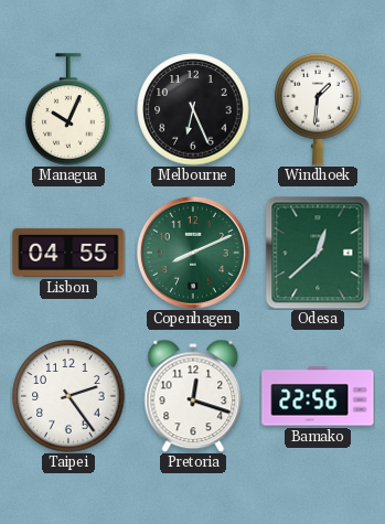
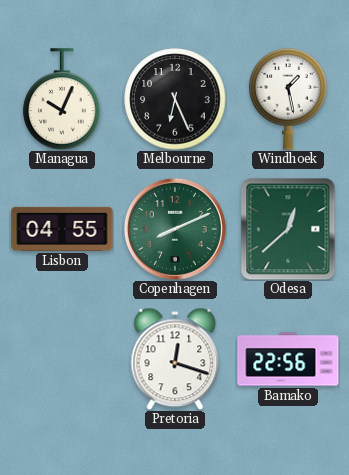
Windhoek: 1:31 -> 1:28 (288, 99)
Taipei: 2:24 -> none (68, 396)
